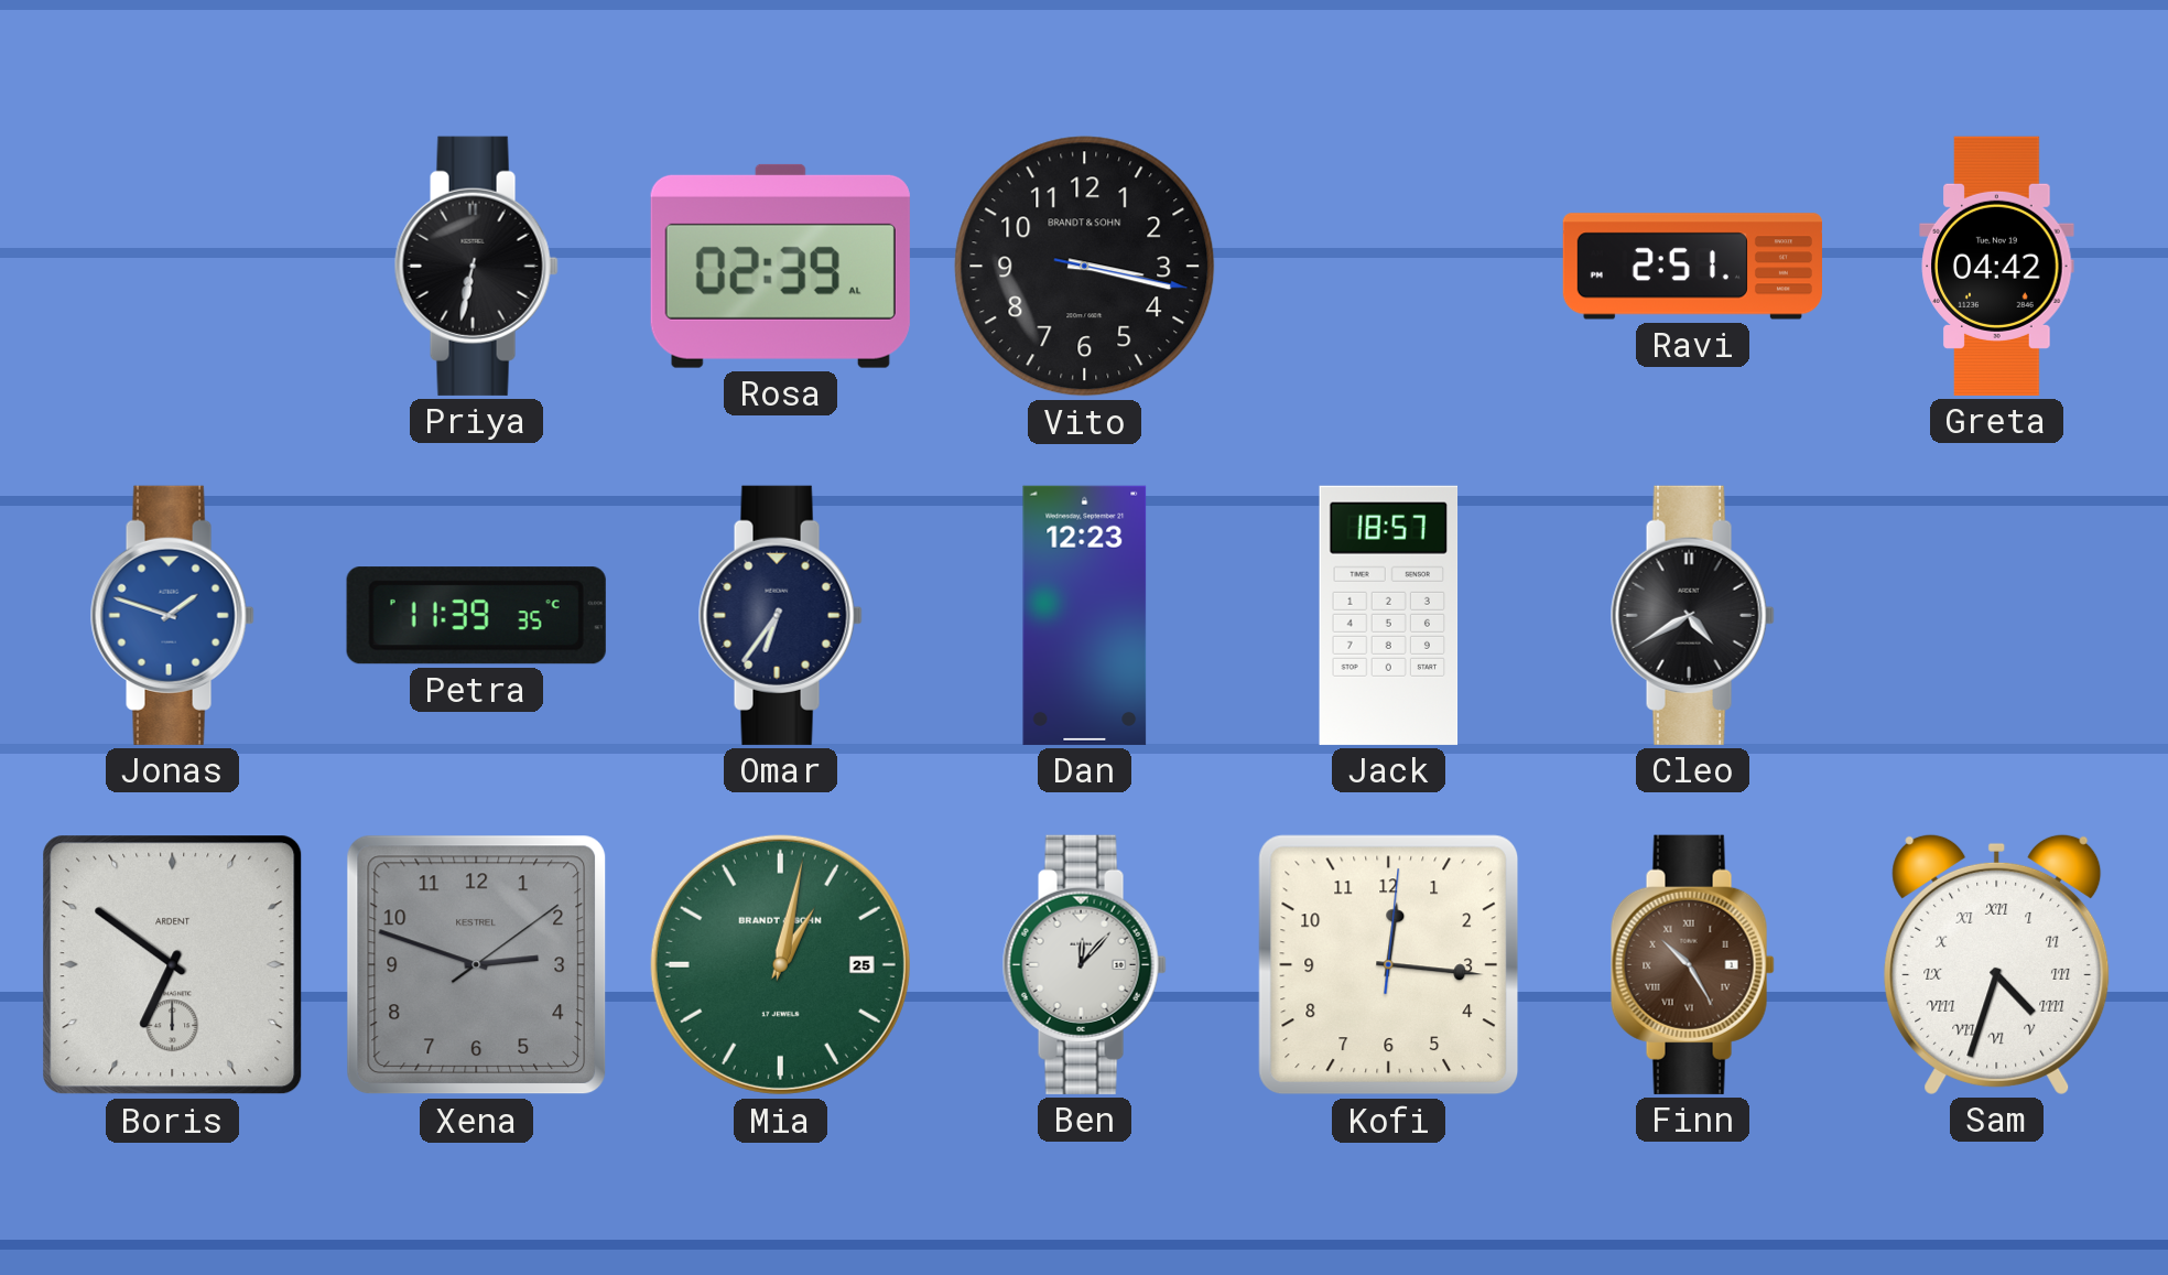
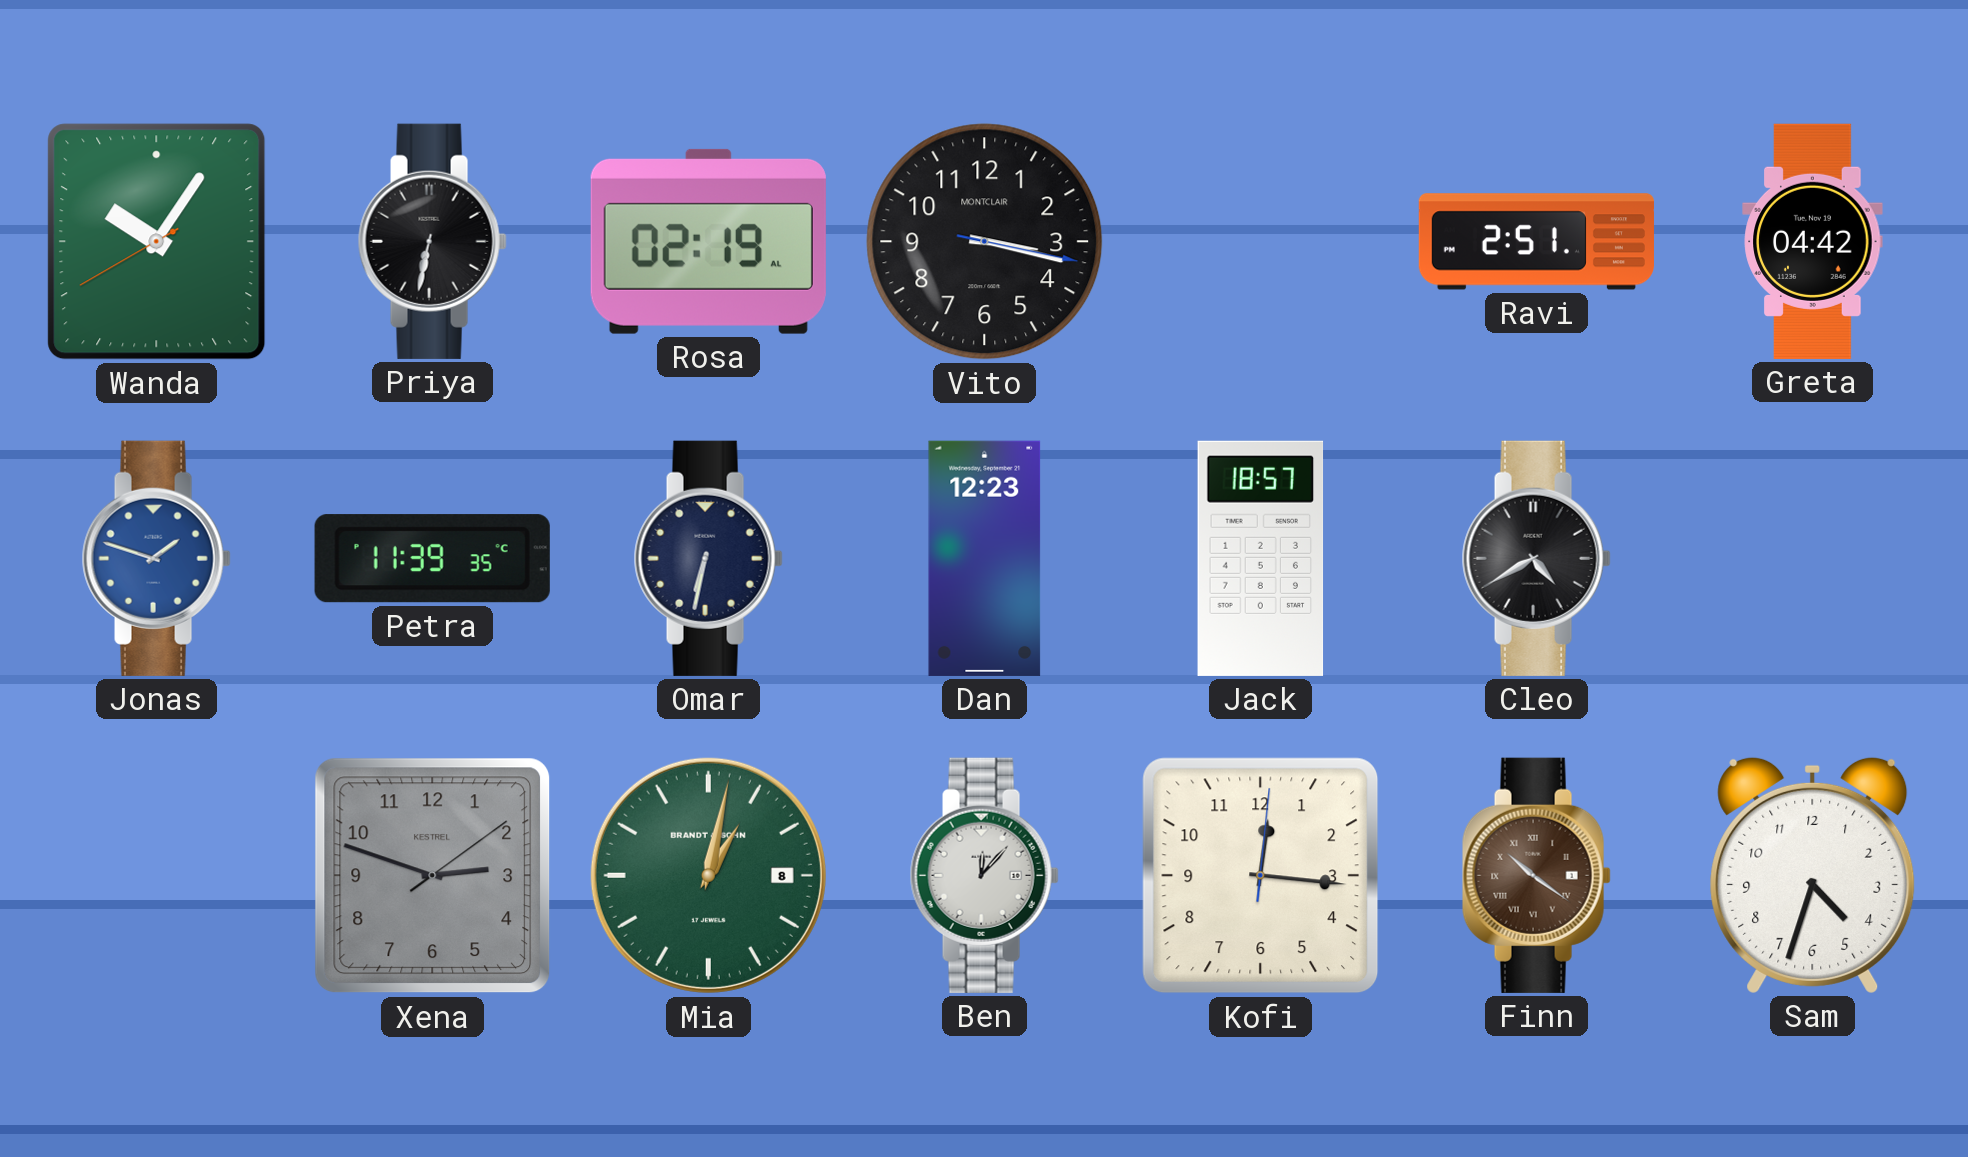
Wanda: none -> 10:05 (157, 242)
Rosa: 02:39 -> 02:19 (708, 241)
Vito brand: BRANDT & SOHN -> MONTCLAIR (985, 242)
Omar: 6:36 -> 6:32 (708, 558)
Boris: 6:51 -> none (173, 965)
Mia date: 25 -> 8 (708, 875)
Finn: 10:25 -> 10:21 (1536, 875)
Sam numerals: Roman -> Arabic (1813, 875)
